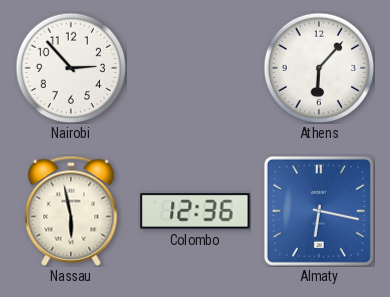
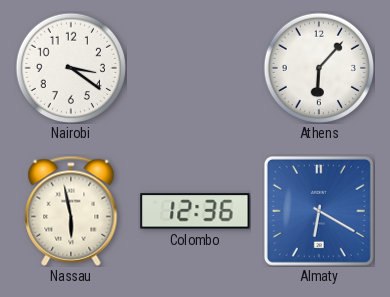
Nairobi: 2:53 -> 3:21 (71, 68)
Almaty: 6:17 -> 6:20 (319, 211)
